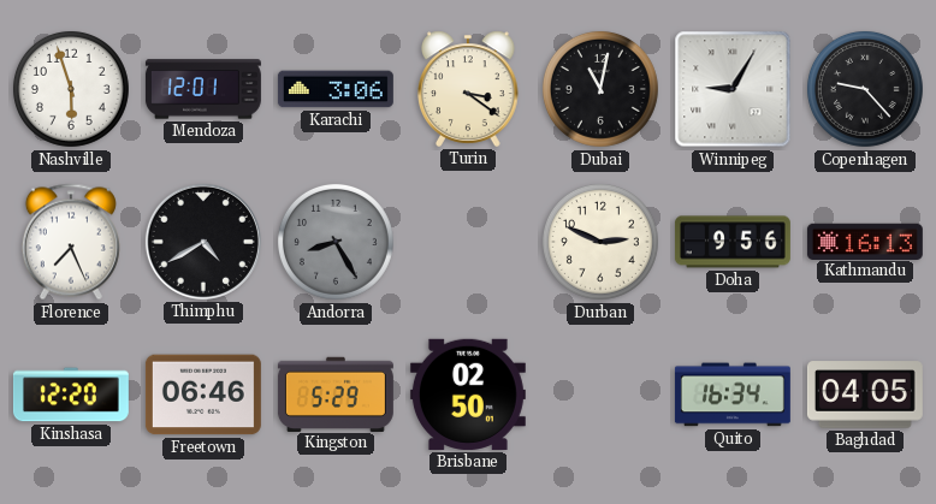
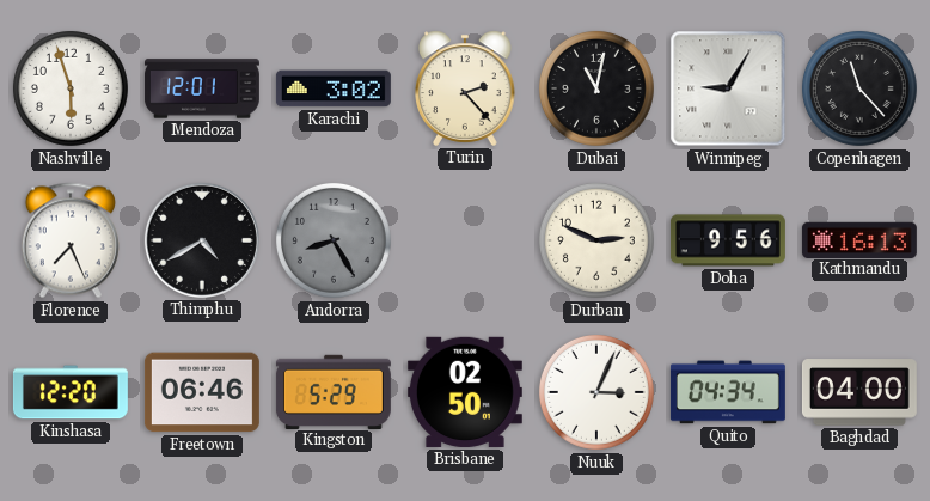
Karachi: 3:06 -> 3:02 (334, 88)
Turin: 3:21 -> 2:23 (465, 88)
Copenhagen: 9:23 -> 11:23 (859, 88)
Nuuk: none -> 3:04 (596, 392)
Quito: 16:34 -> 04:34 (728, 392)
Baghdad: 04:05 -> 04:00 (859, 392)
